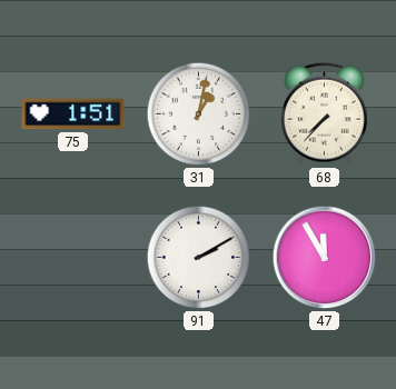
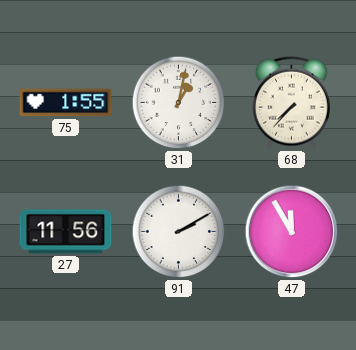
75: 1:51 -> 1:55 (66, 103)
27: none -> 11:56 (66, 232)
